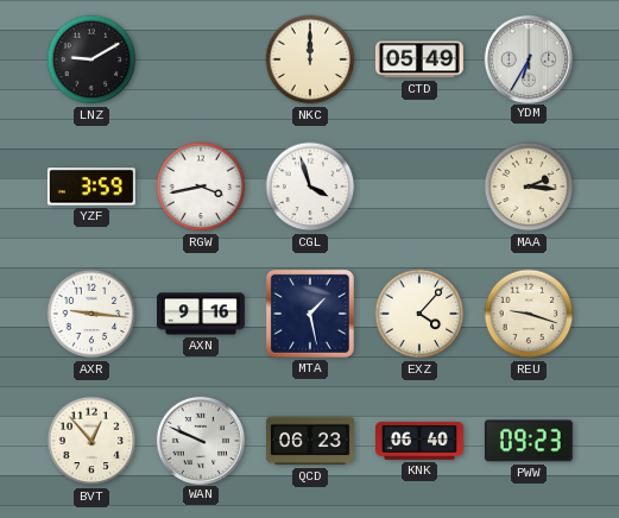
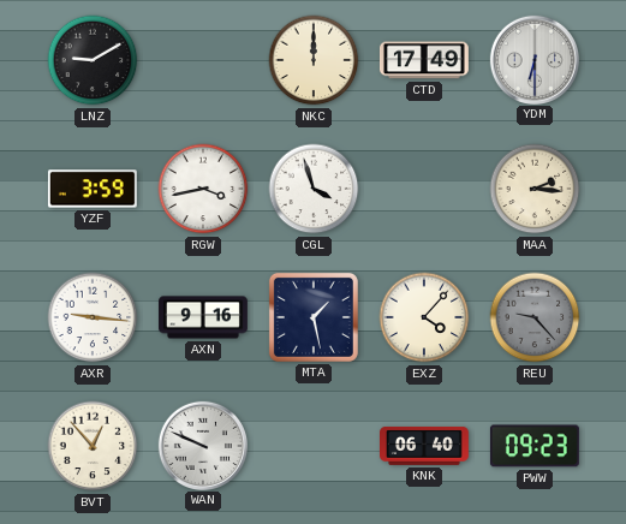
CTD: 05:49 -> 17:49 (424, 60)
YDM: 6:35 -> 6:30 (533, 59)
REU: 9:18 -> 9:23 (535, 317)
REU dial: cream -> grey (535, 317)
QCD: 06:23 -> none (310, 441)
